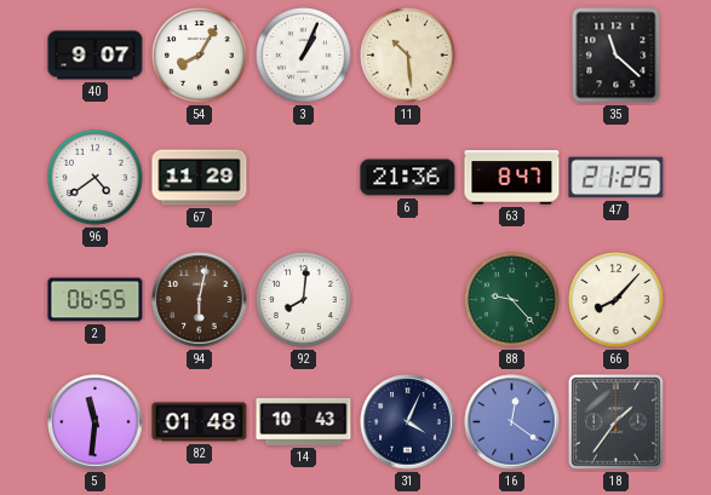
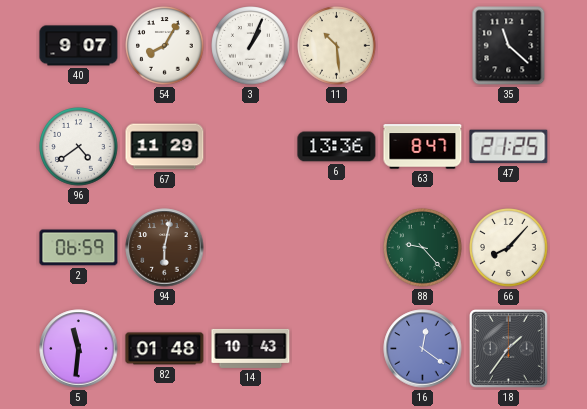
6: 21:36 -> 13:36 (337, 147)
2: 06:55 -> 06:59 (79, 248)
92: 8:01 -> none (304, 300)
31: 4:04 -> none (408, 422)
